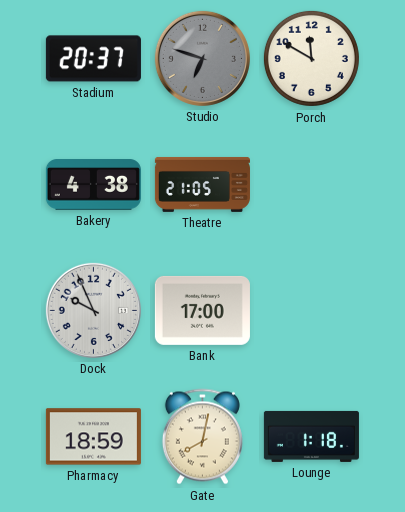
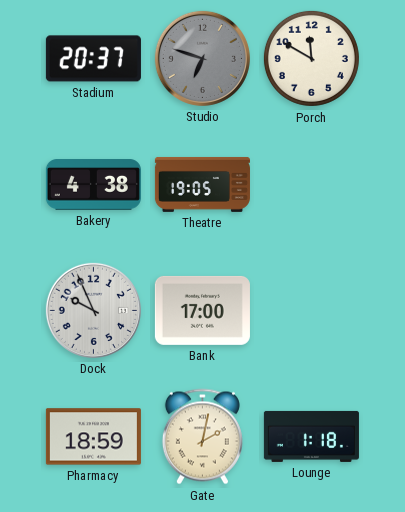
Theatre: 21:05 -> 19:05 (202, 184)
Gate: 8:02 -> 2:02 (202, 437)
